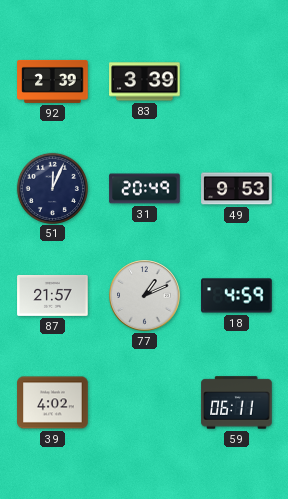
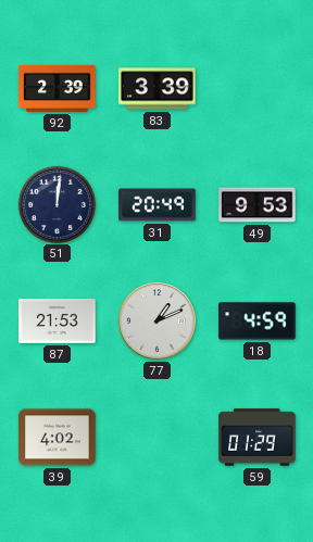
51: 12:04 -> 12:01 (57, 204)
87: 21:57 -> 21:53 (58, 320)
59: 06:11 -> 01:29 (258, 438)
